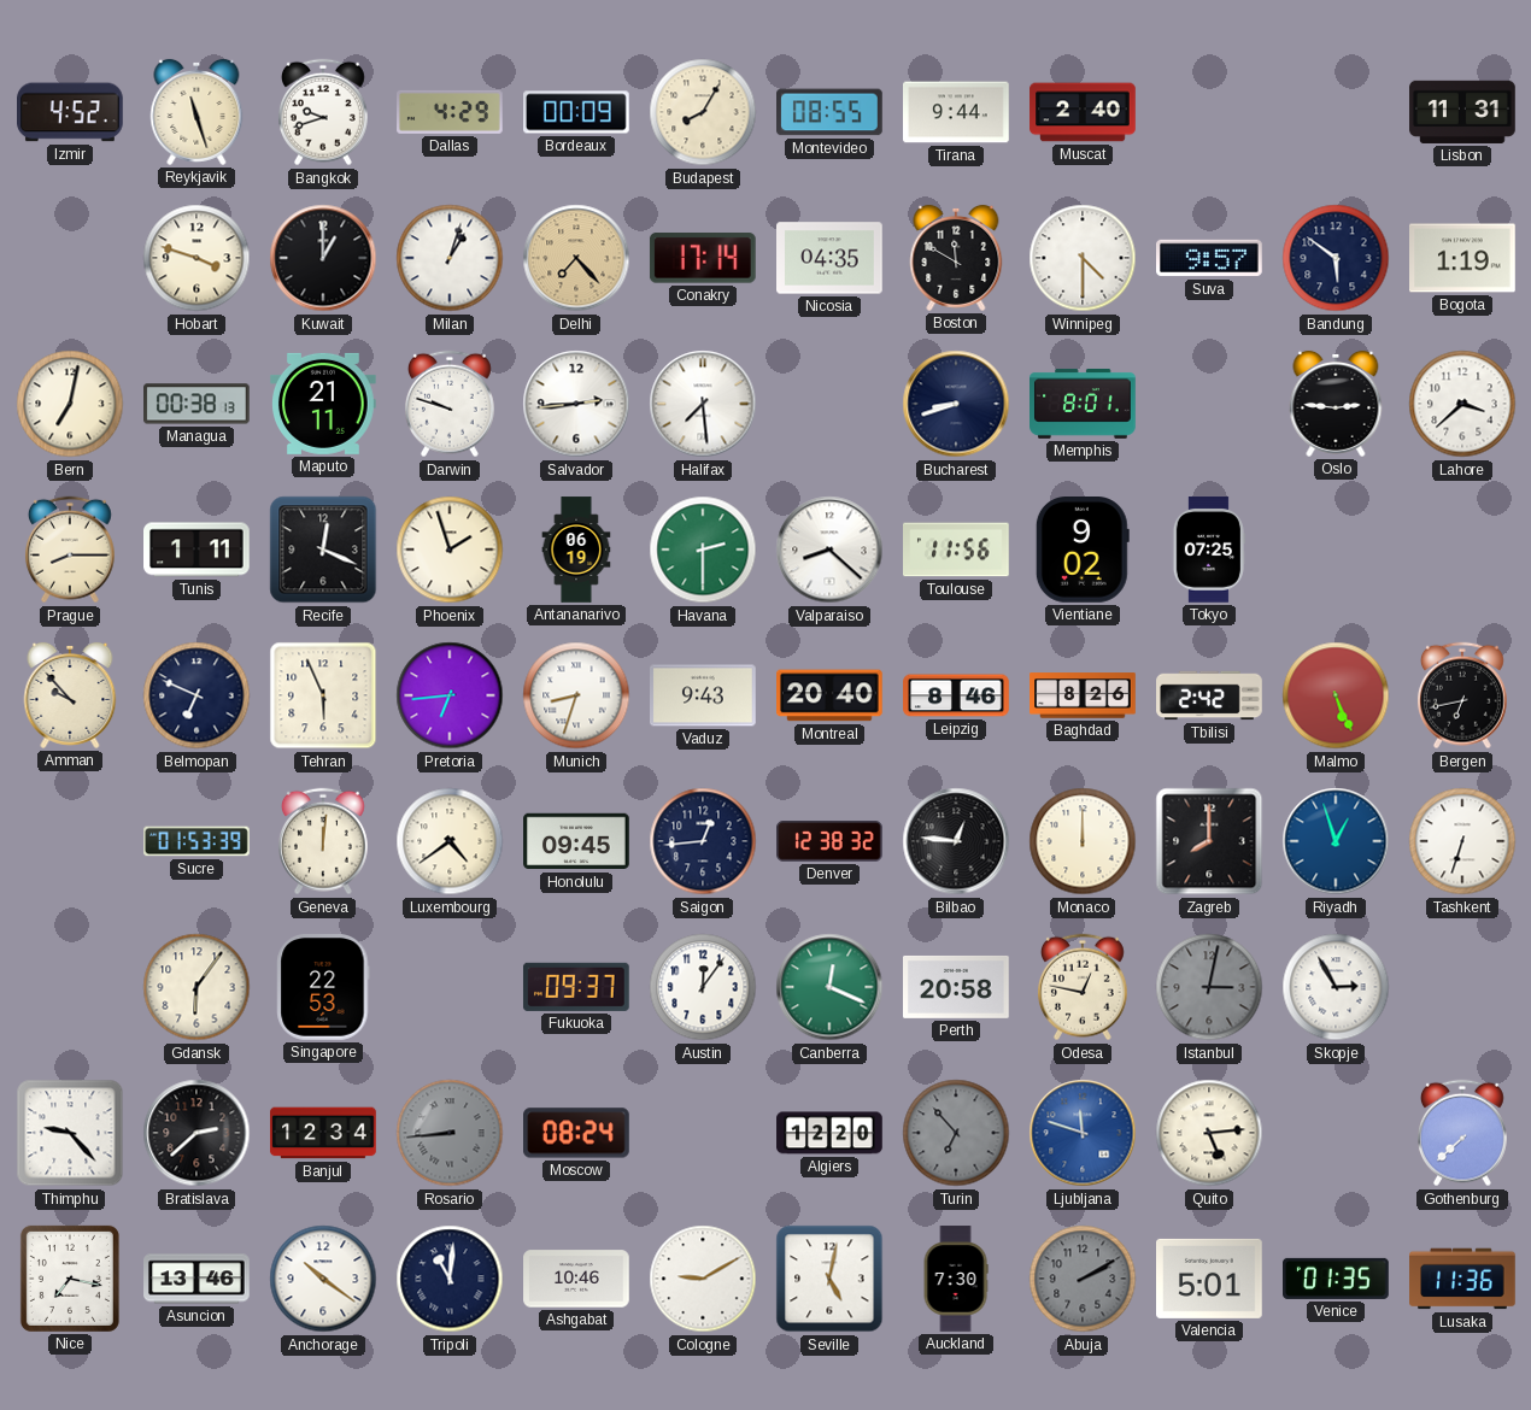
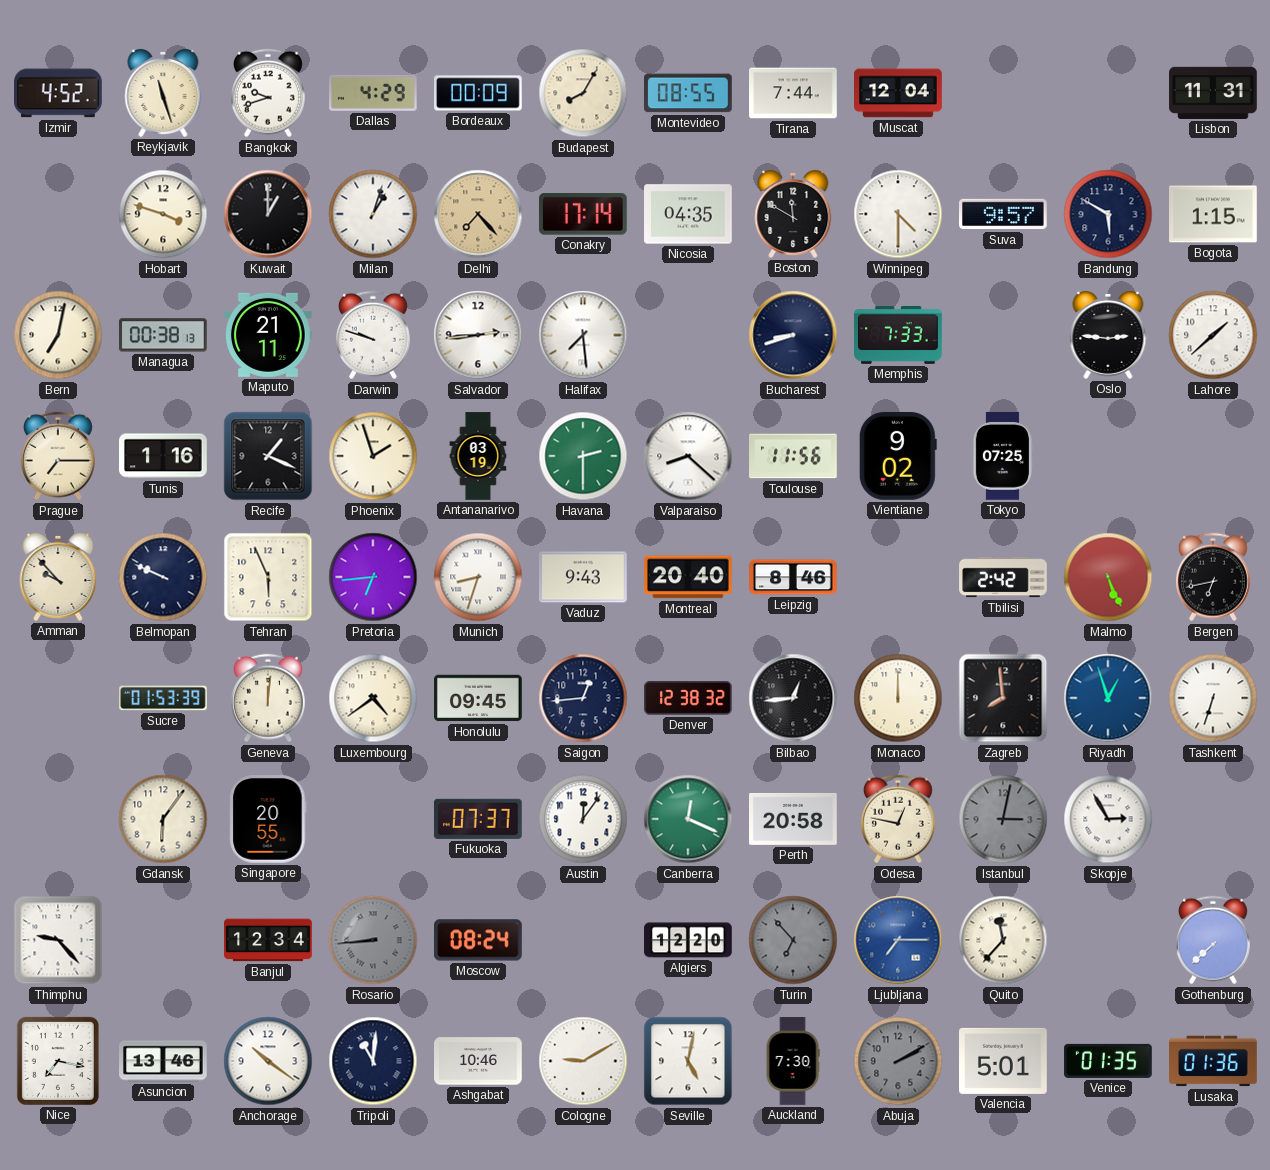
Tirana: 9:44 -> 7:44 (794, 93)
Muscat: 2:40 -> 12:04 (898, 93)
Bandung: 5:51 -> 5:50 (1108, 214)
Bogota: 1:19 -> 1:15 (1213, 214)
Memphis: 8:01 -> 7:33 (898, 335)
Lahore: 3:38 -> 1:38 (1213, 335)
Prague: 8:15 -> 7:15 (58, 456)
Tunis: 1:11 -> 1:16 (164, 456)
Recife: 12:19 -> 1:19 (268, 456)
Antananarivo: 06:19 -> 03:19 (478, 456)
Belmopan: 6:49 -> 9:49 (163, 577)
Baghdad: 8:26 -> none (1083, 695)
Bilbao: 12:46 -> 12:44 (793, 698)
Zagreb: 8:00 -> 7:59 (1003, 698)
Singapore: 22:53 -> 20:55 (268, 820)
Fukuoka: 09:37 -> 07:37 (478, 819)
Bratislava: 2:38 -> none (196, 1133)
Ljubljana: 11:48 -> 7:15 (898, 940)
Quito: 5:14 -> 11:37 (1003, 940)
Lusaka: 11:36 -> 01:36 (1213, 1061)
